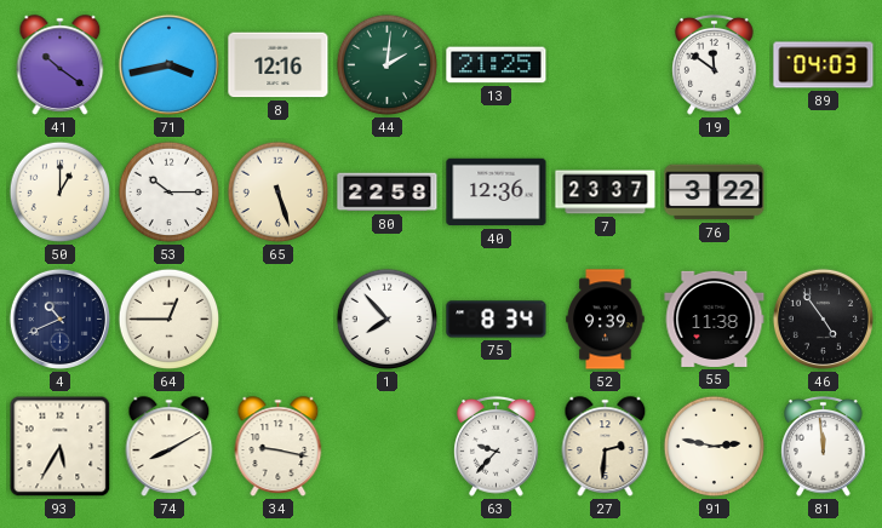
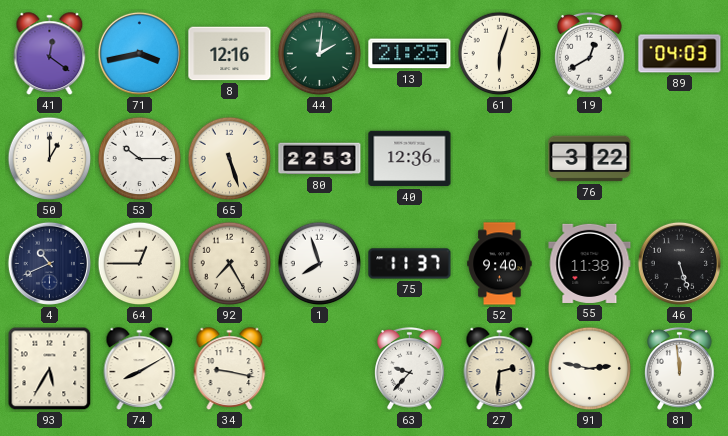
41: 10:21 -> 12:21 (50, 54)
61: none -> 6:03 (500, 54)
19: 11:51 -> 12:40 (590, 54)
80: 22:58 -> 22:53 (320, 159)
7: 23:37 -> none (606, 193)
92: none -> 7:25 (230, 264)
1: 7:53 -> 7:57 (320, 264)
75: 8:34 -> 11:37 (410, 264)
52: 9:39 -> 9:40 (500, 264)
46: 4:54 -> 5:27 (679, 263)
